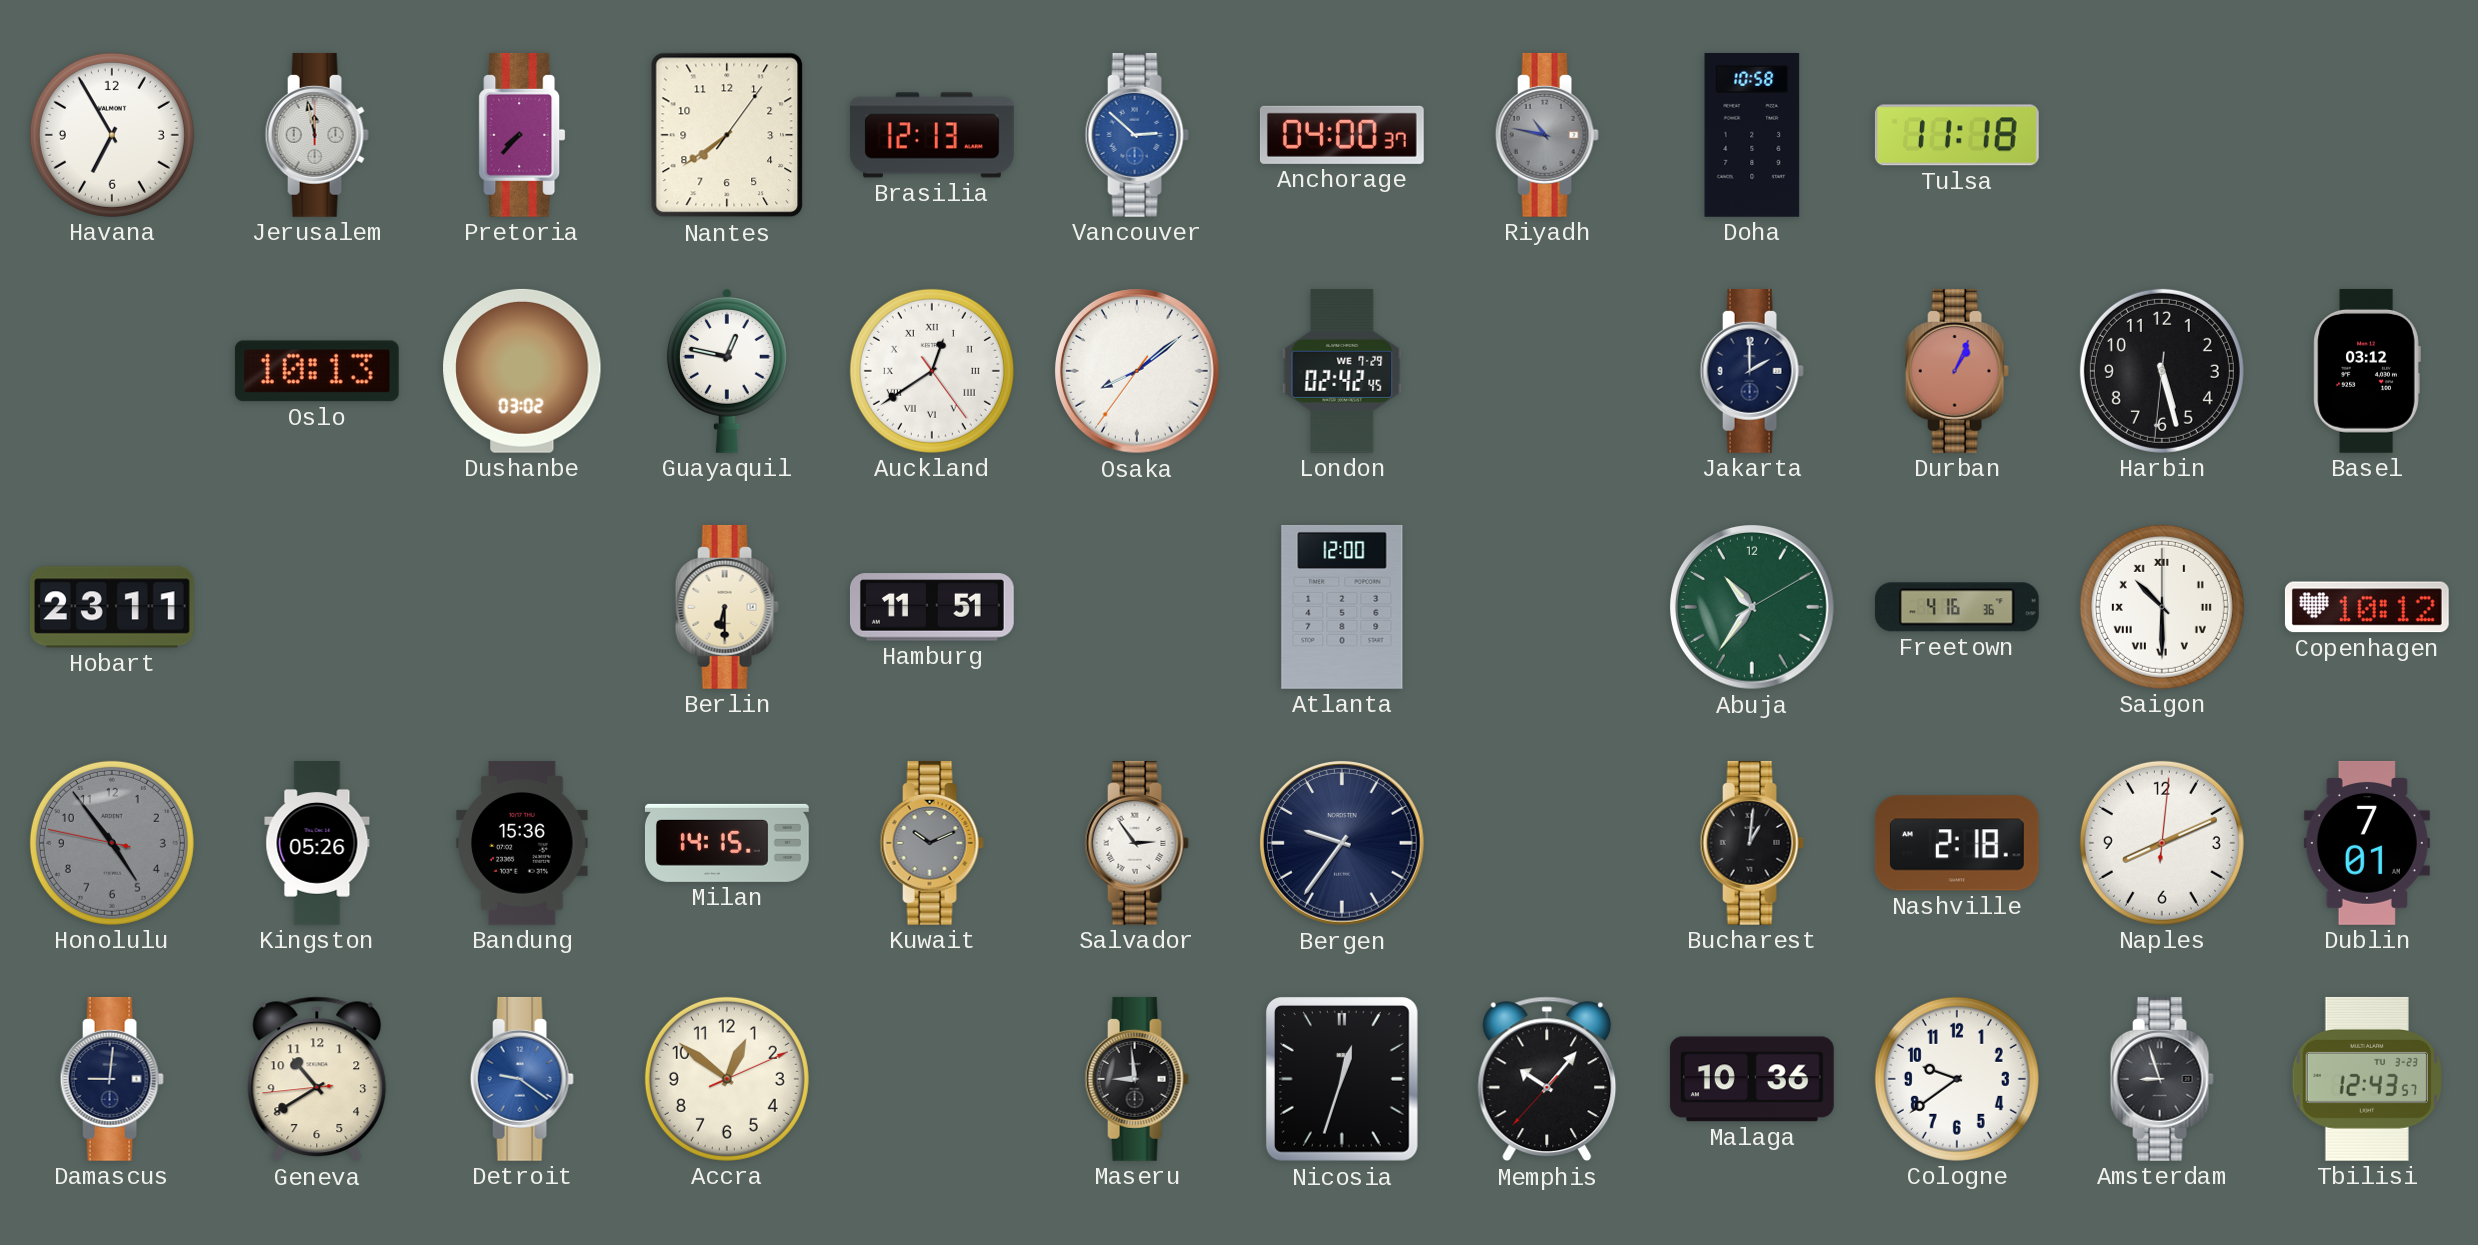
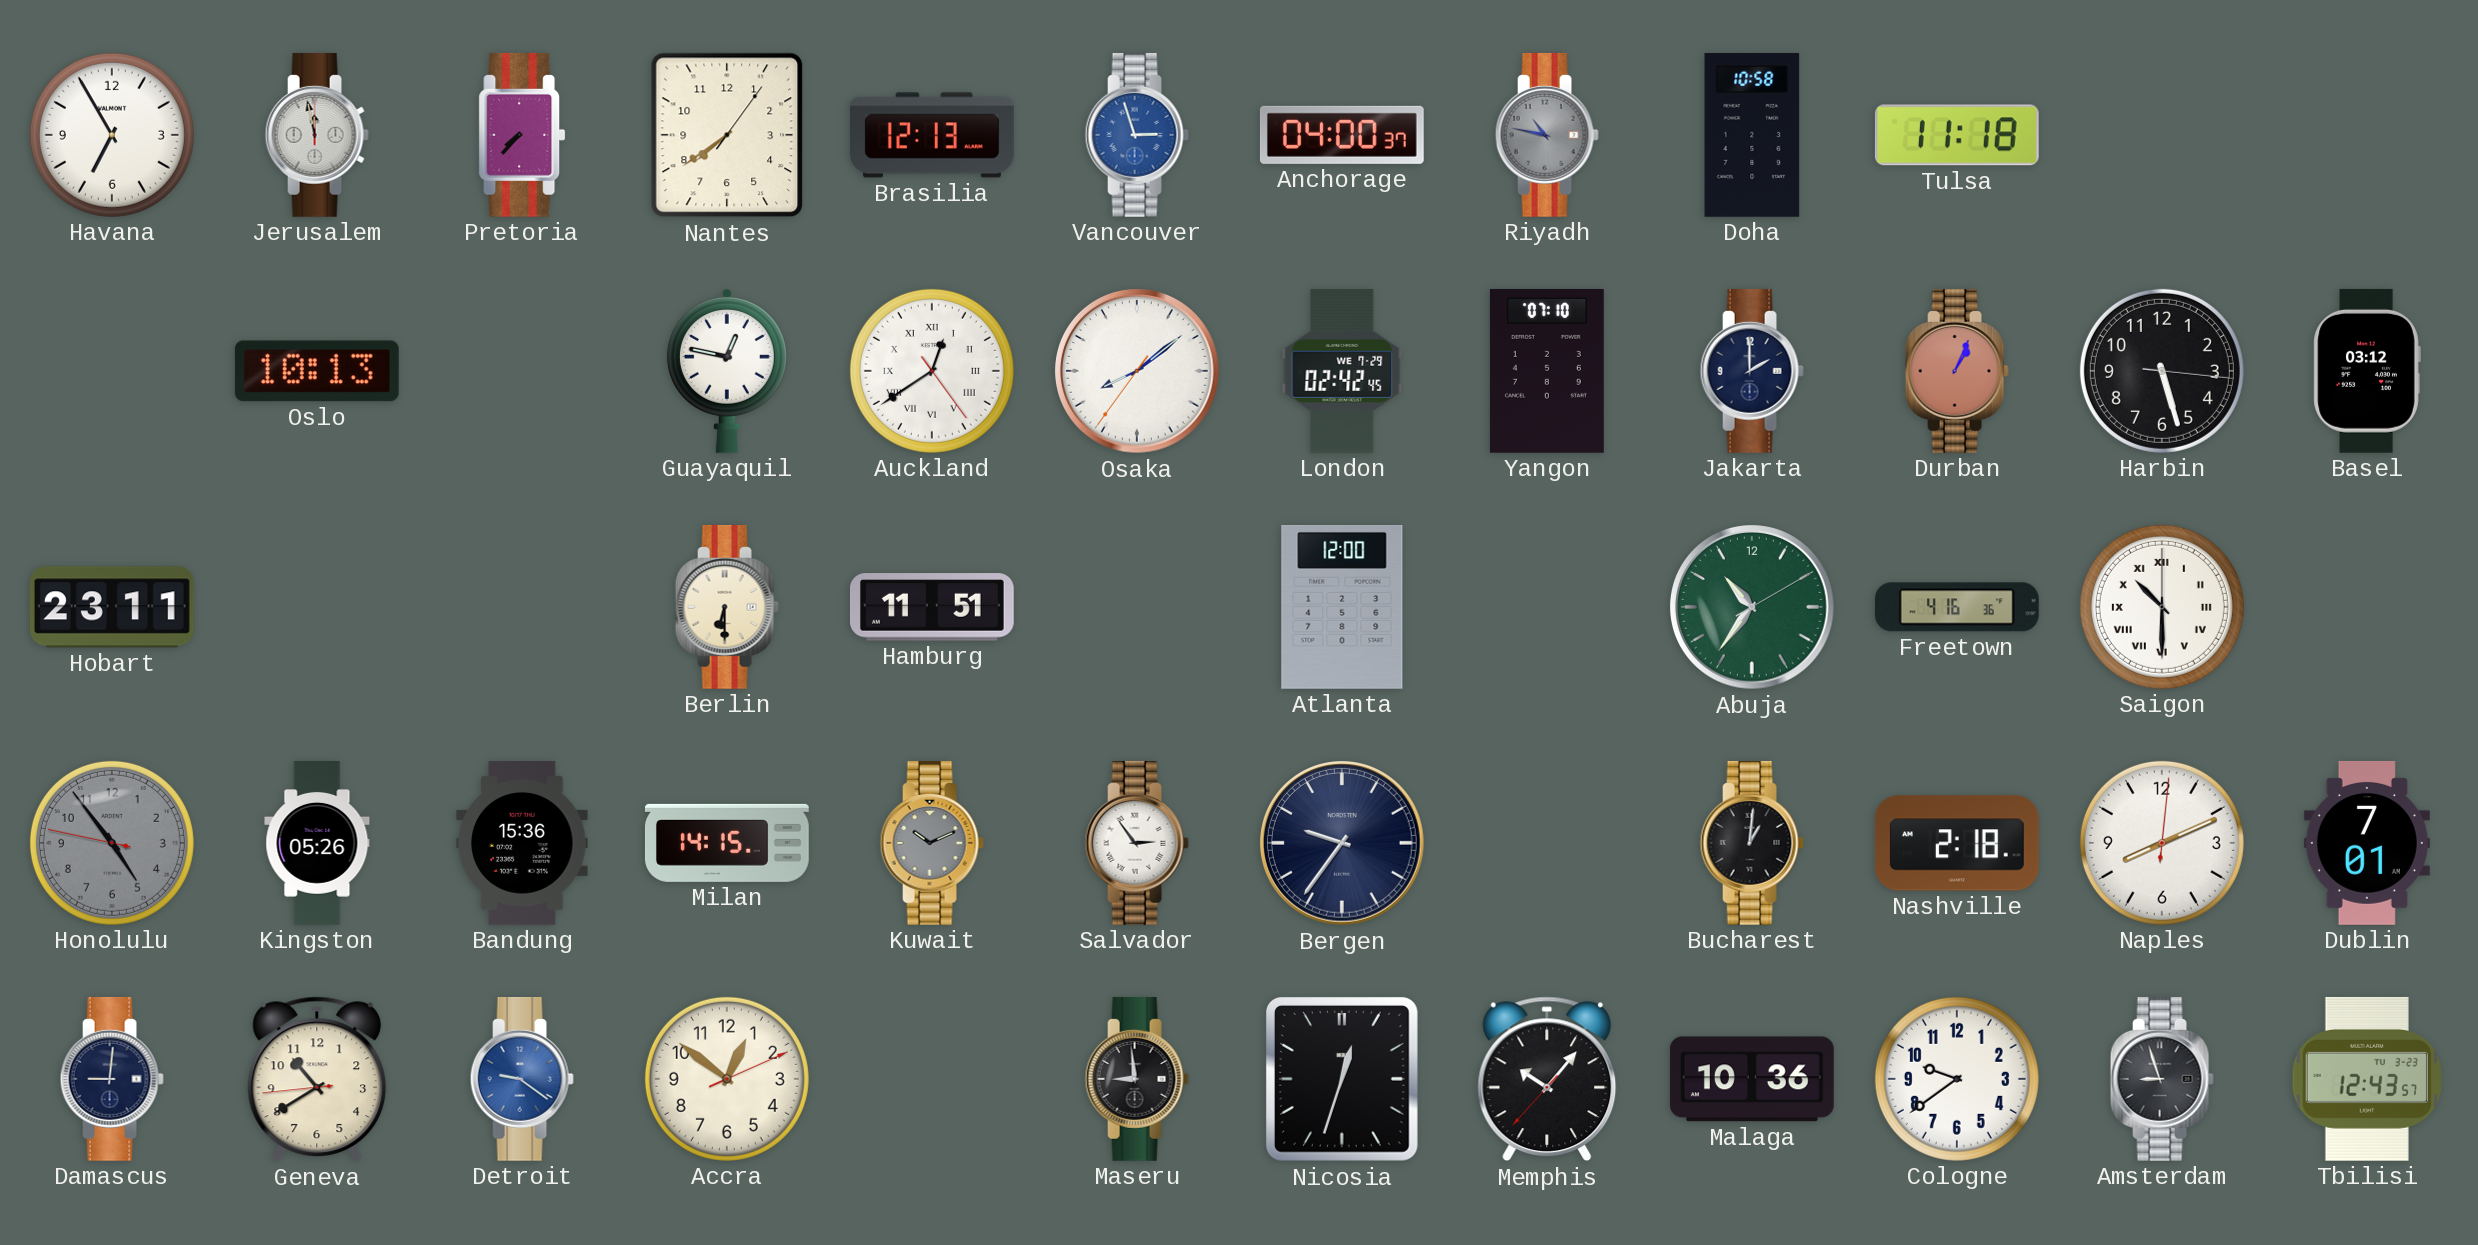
Vancouver: 2:52 -> 2:57 (1137, 135)
Dushanbe: 03:02 -> none (522, 371)
Yangon: none -> 07:10 (1547, 371)
Harbin: 5:27:31 -> 5:27:16 (2162, 371)
Copenhagen: 10:12 -> none (2367, 607)
